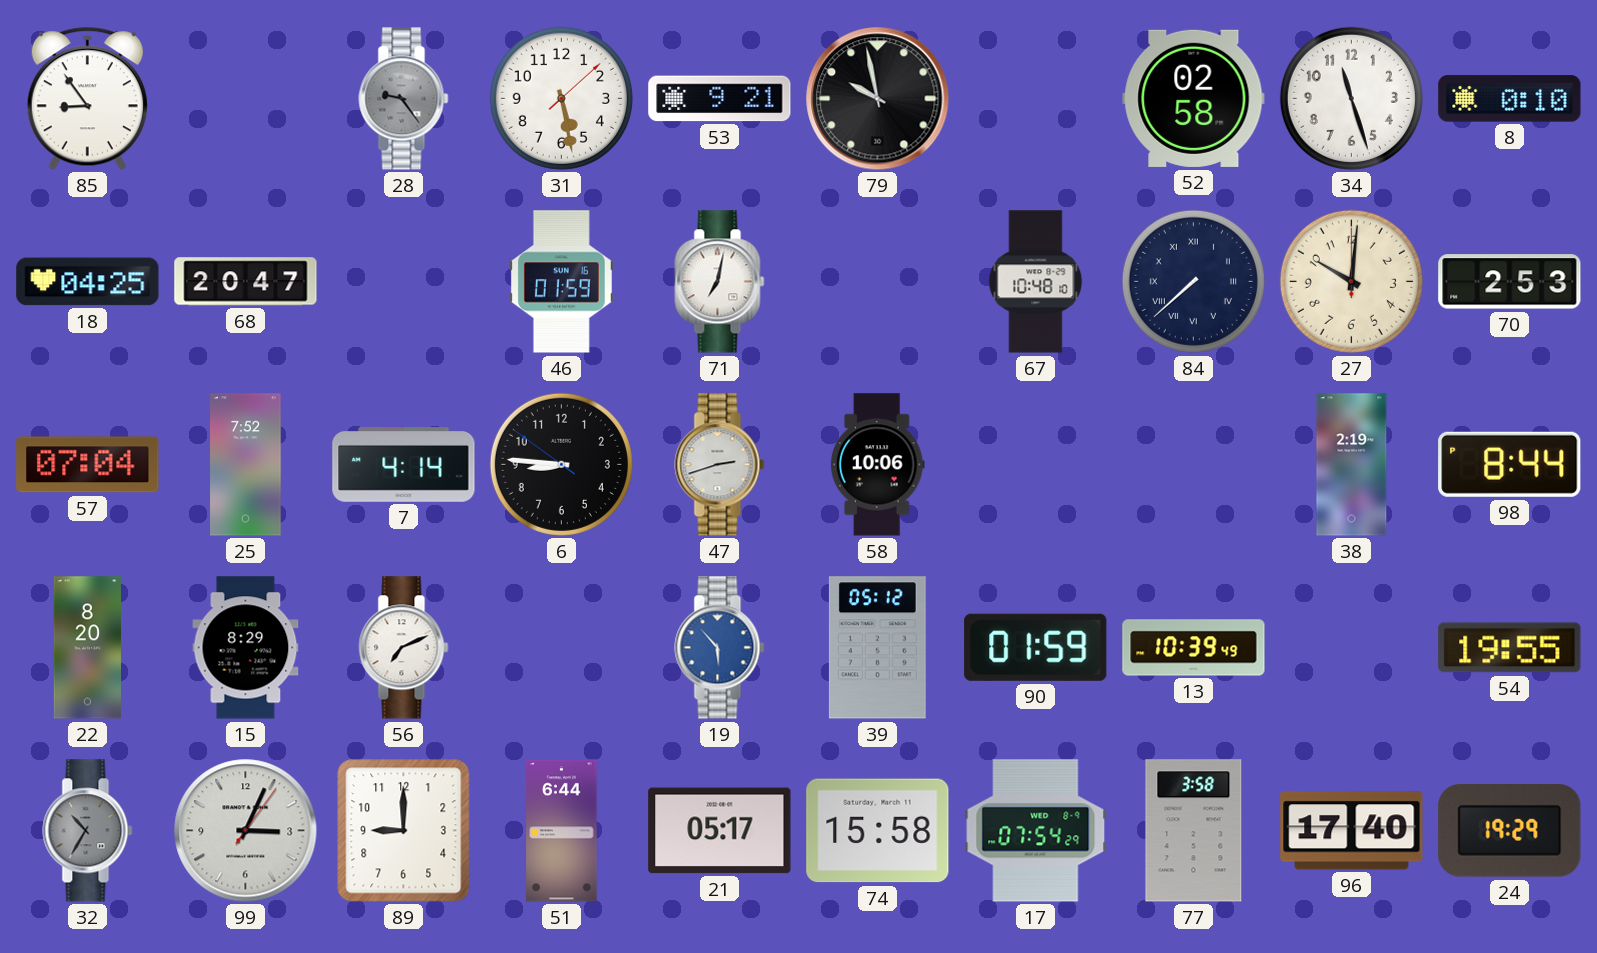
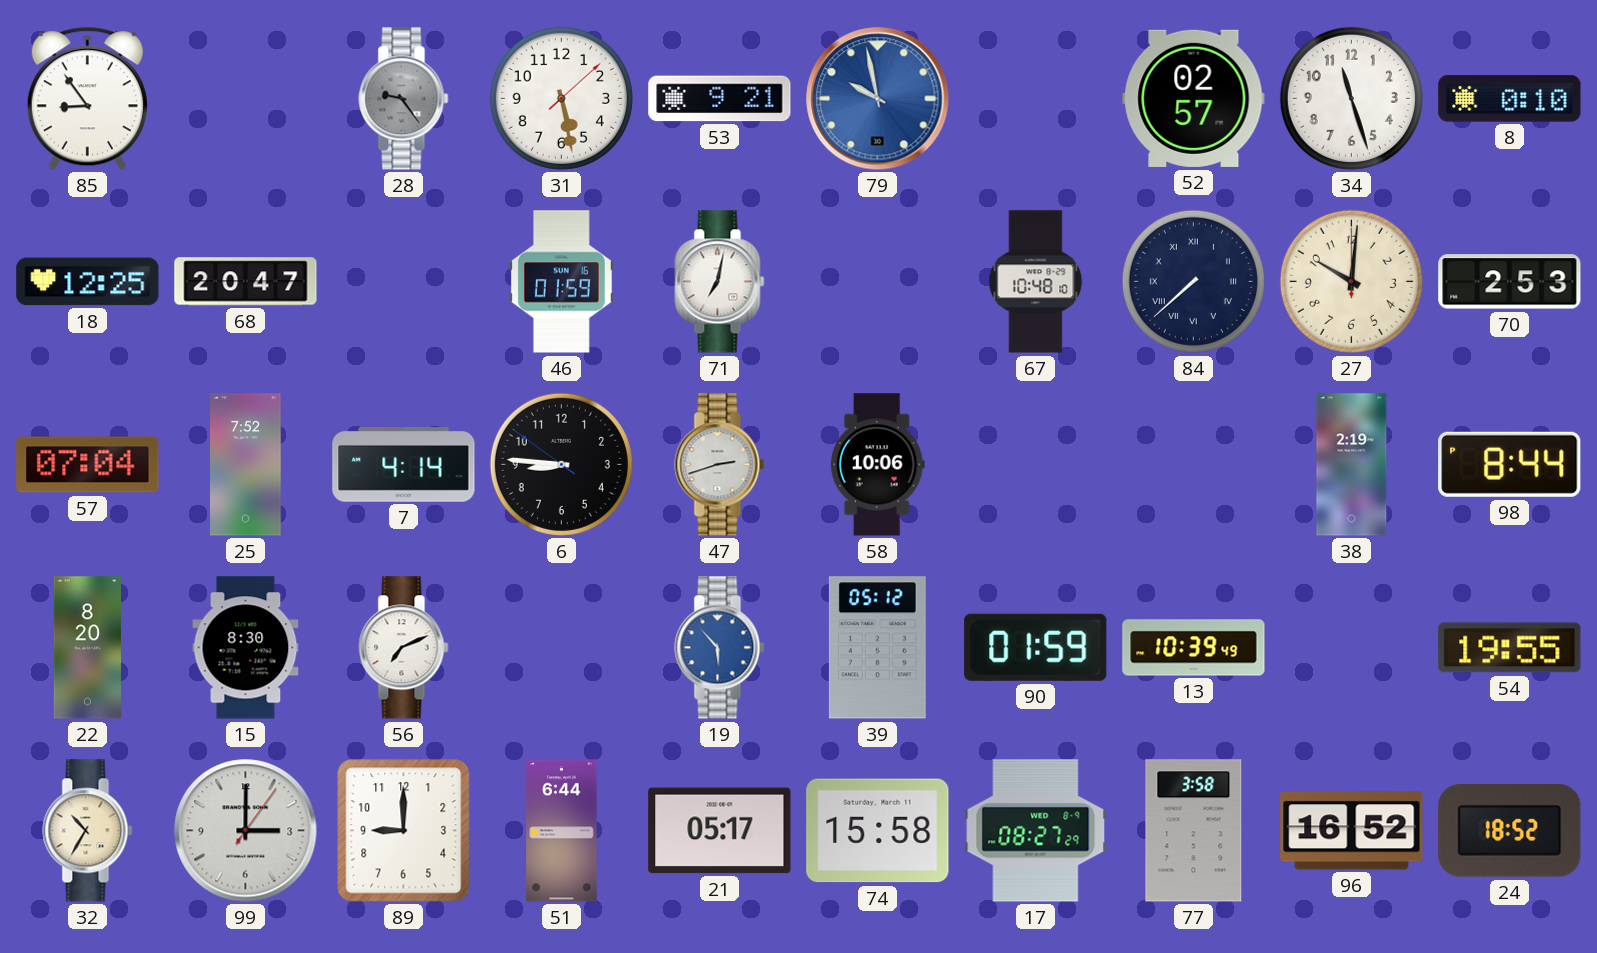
79 dial: black -> blue (878, 99)
52: 02:58 -> 02:57 (1194, 98)
18: 04:25 -> 12:25 (88, 282)
15: 8:29 -> 8:30 (246, 648)
32 dial: grey -> cream (88, 831)
99: 3:04 -> 3:00 (246, 831)
17: 07:54 -> 08:27 (1036, 831)
96: 17:40 -> 16:52 (1352, 831)
24: 19:29 -> 18:52 (1510, 831)
